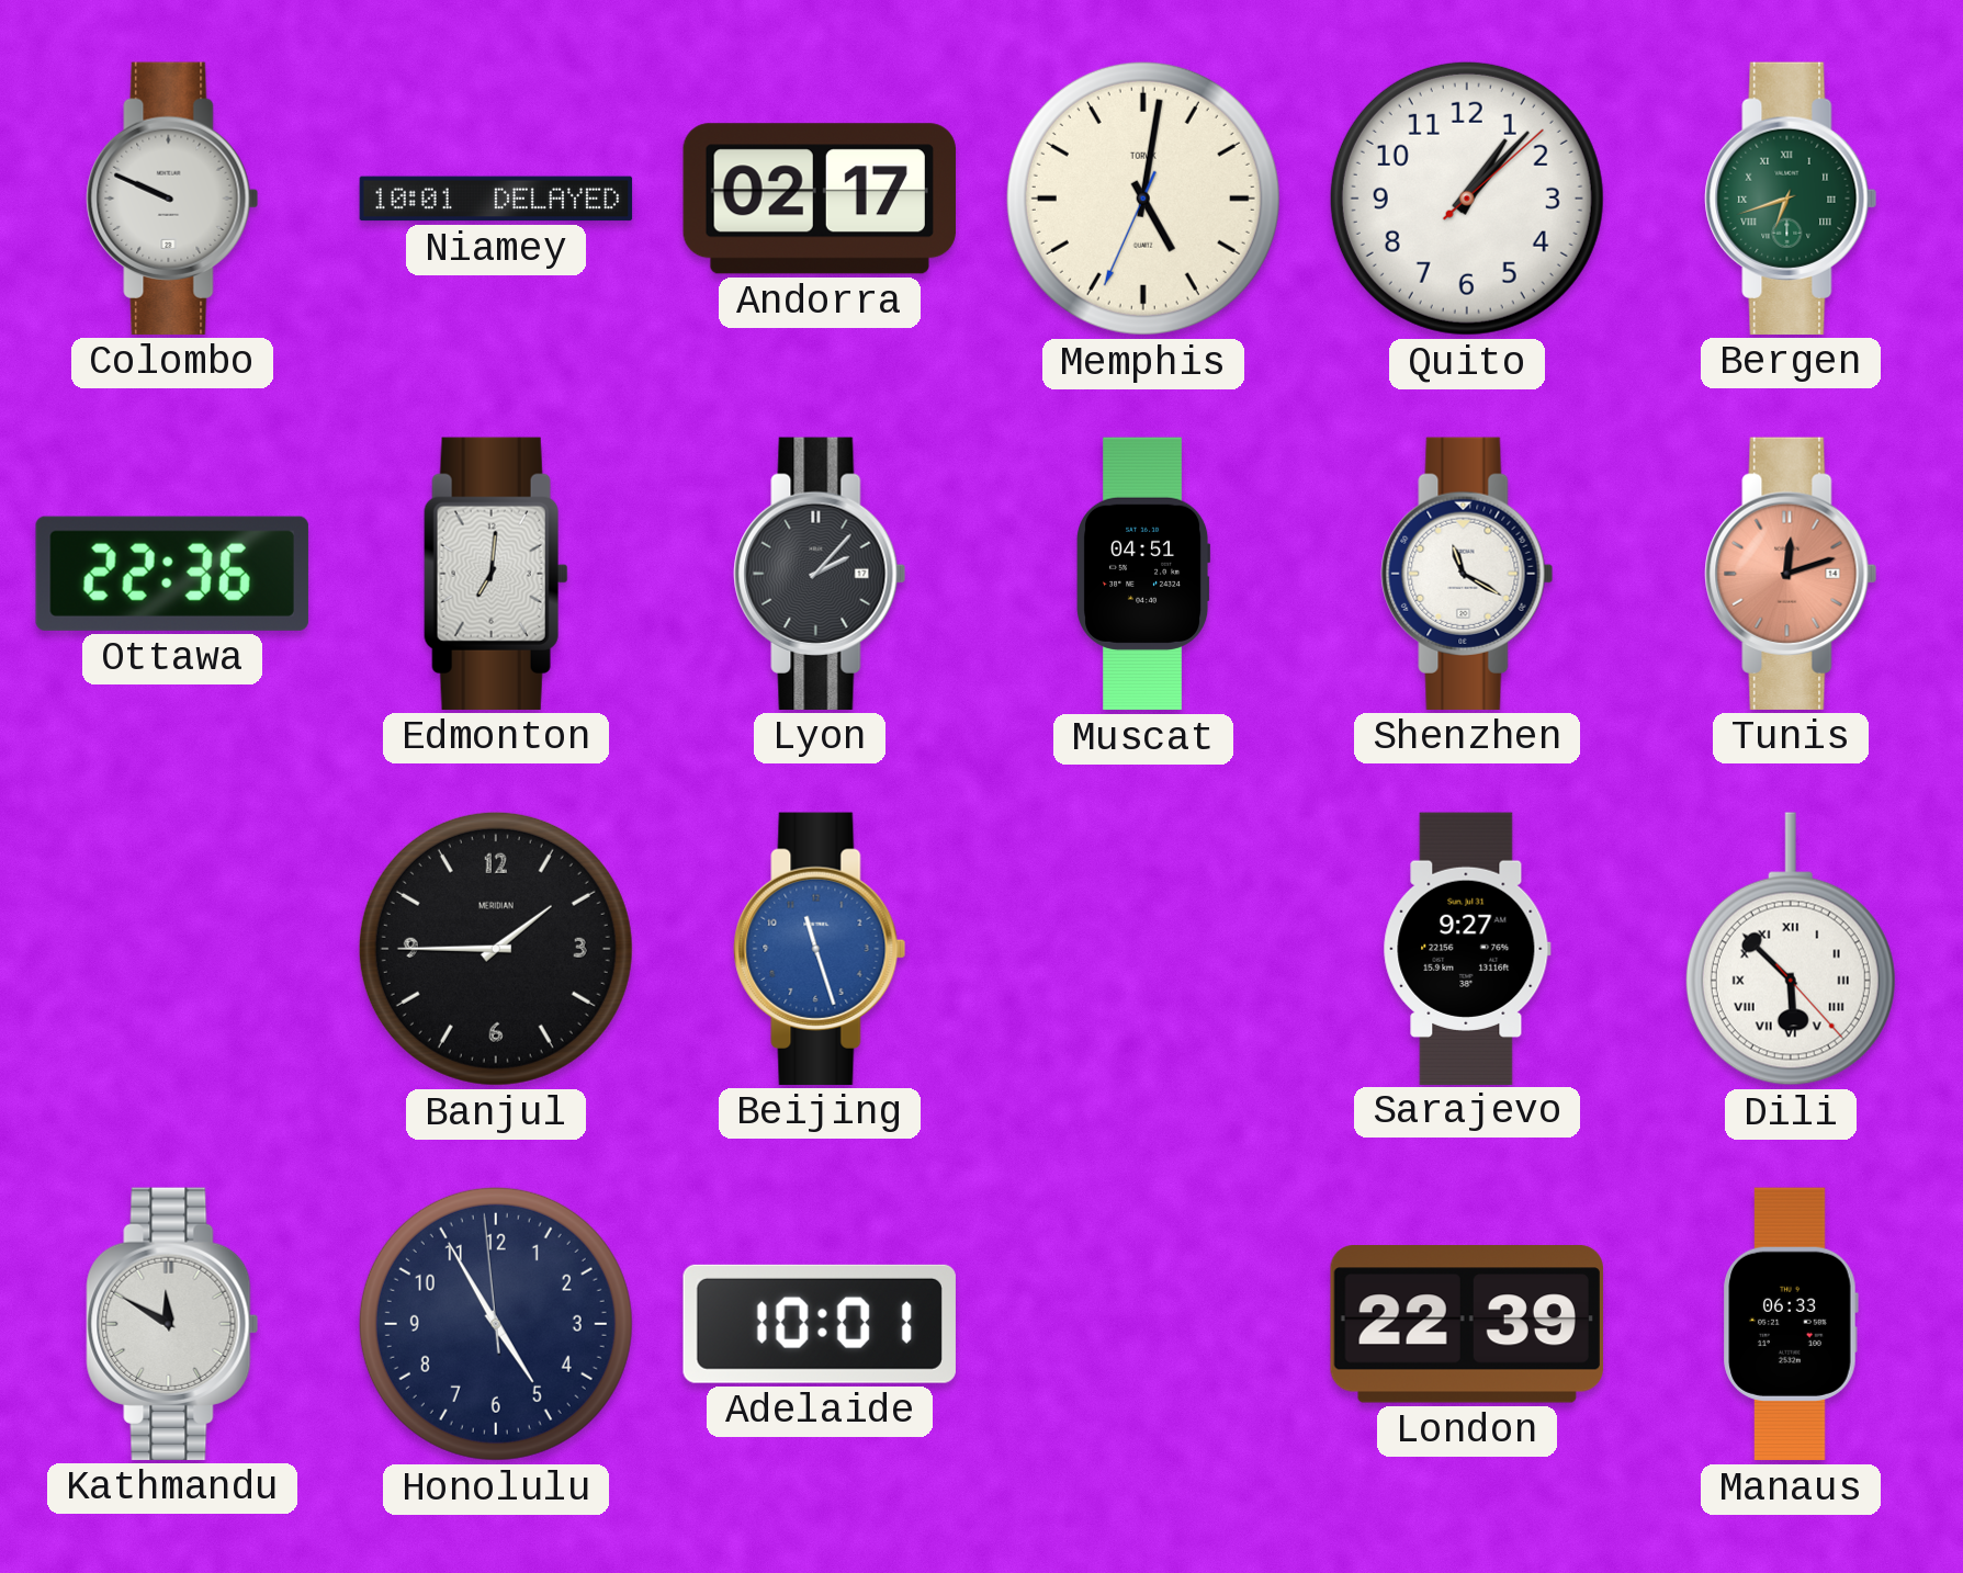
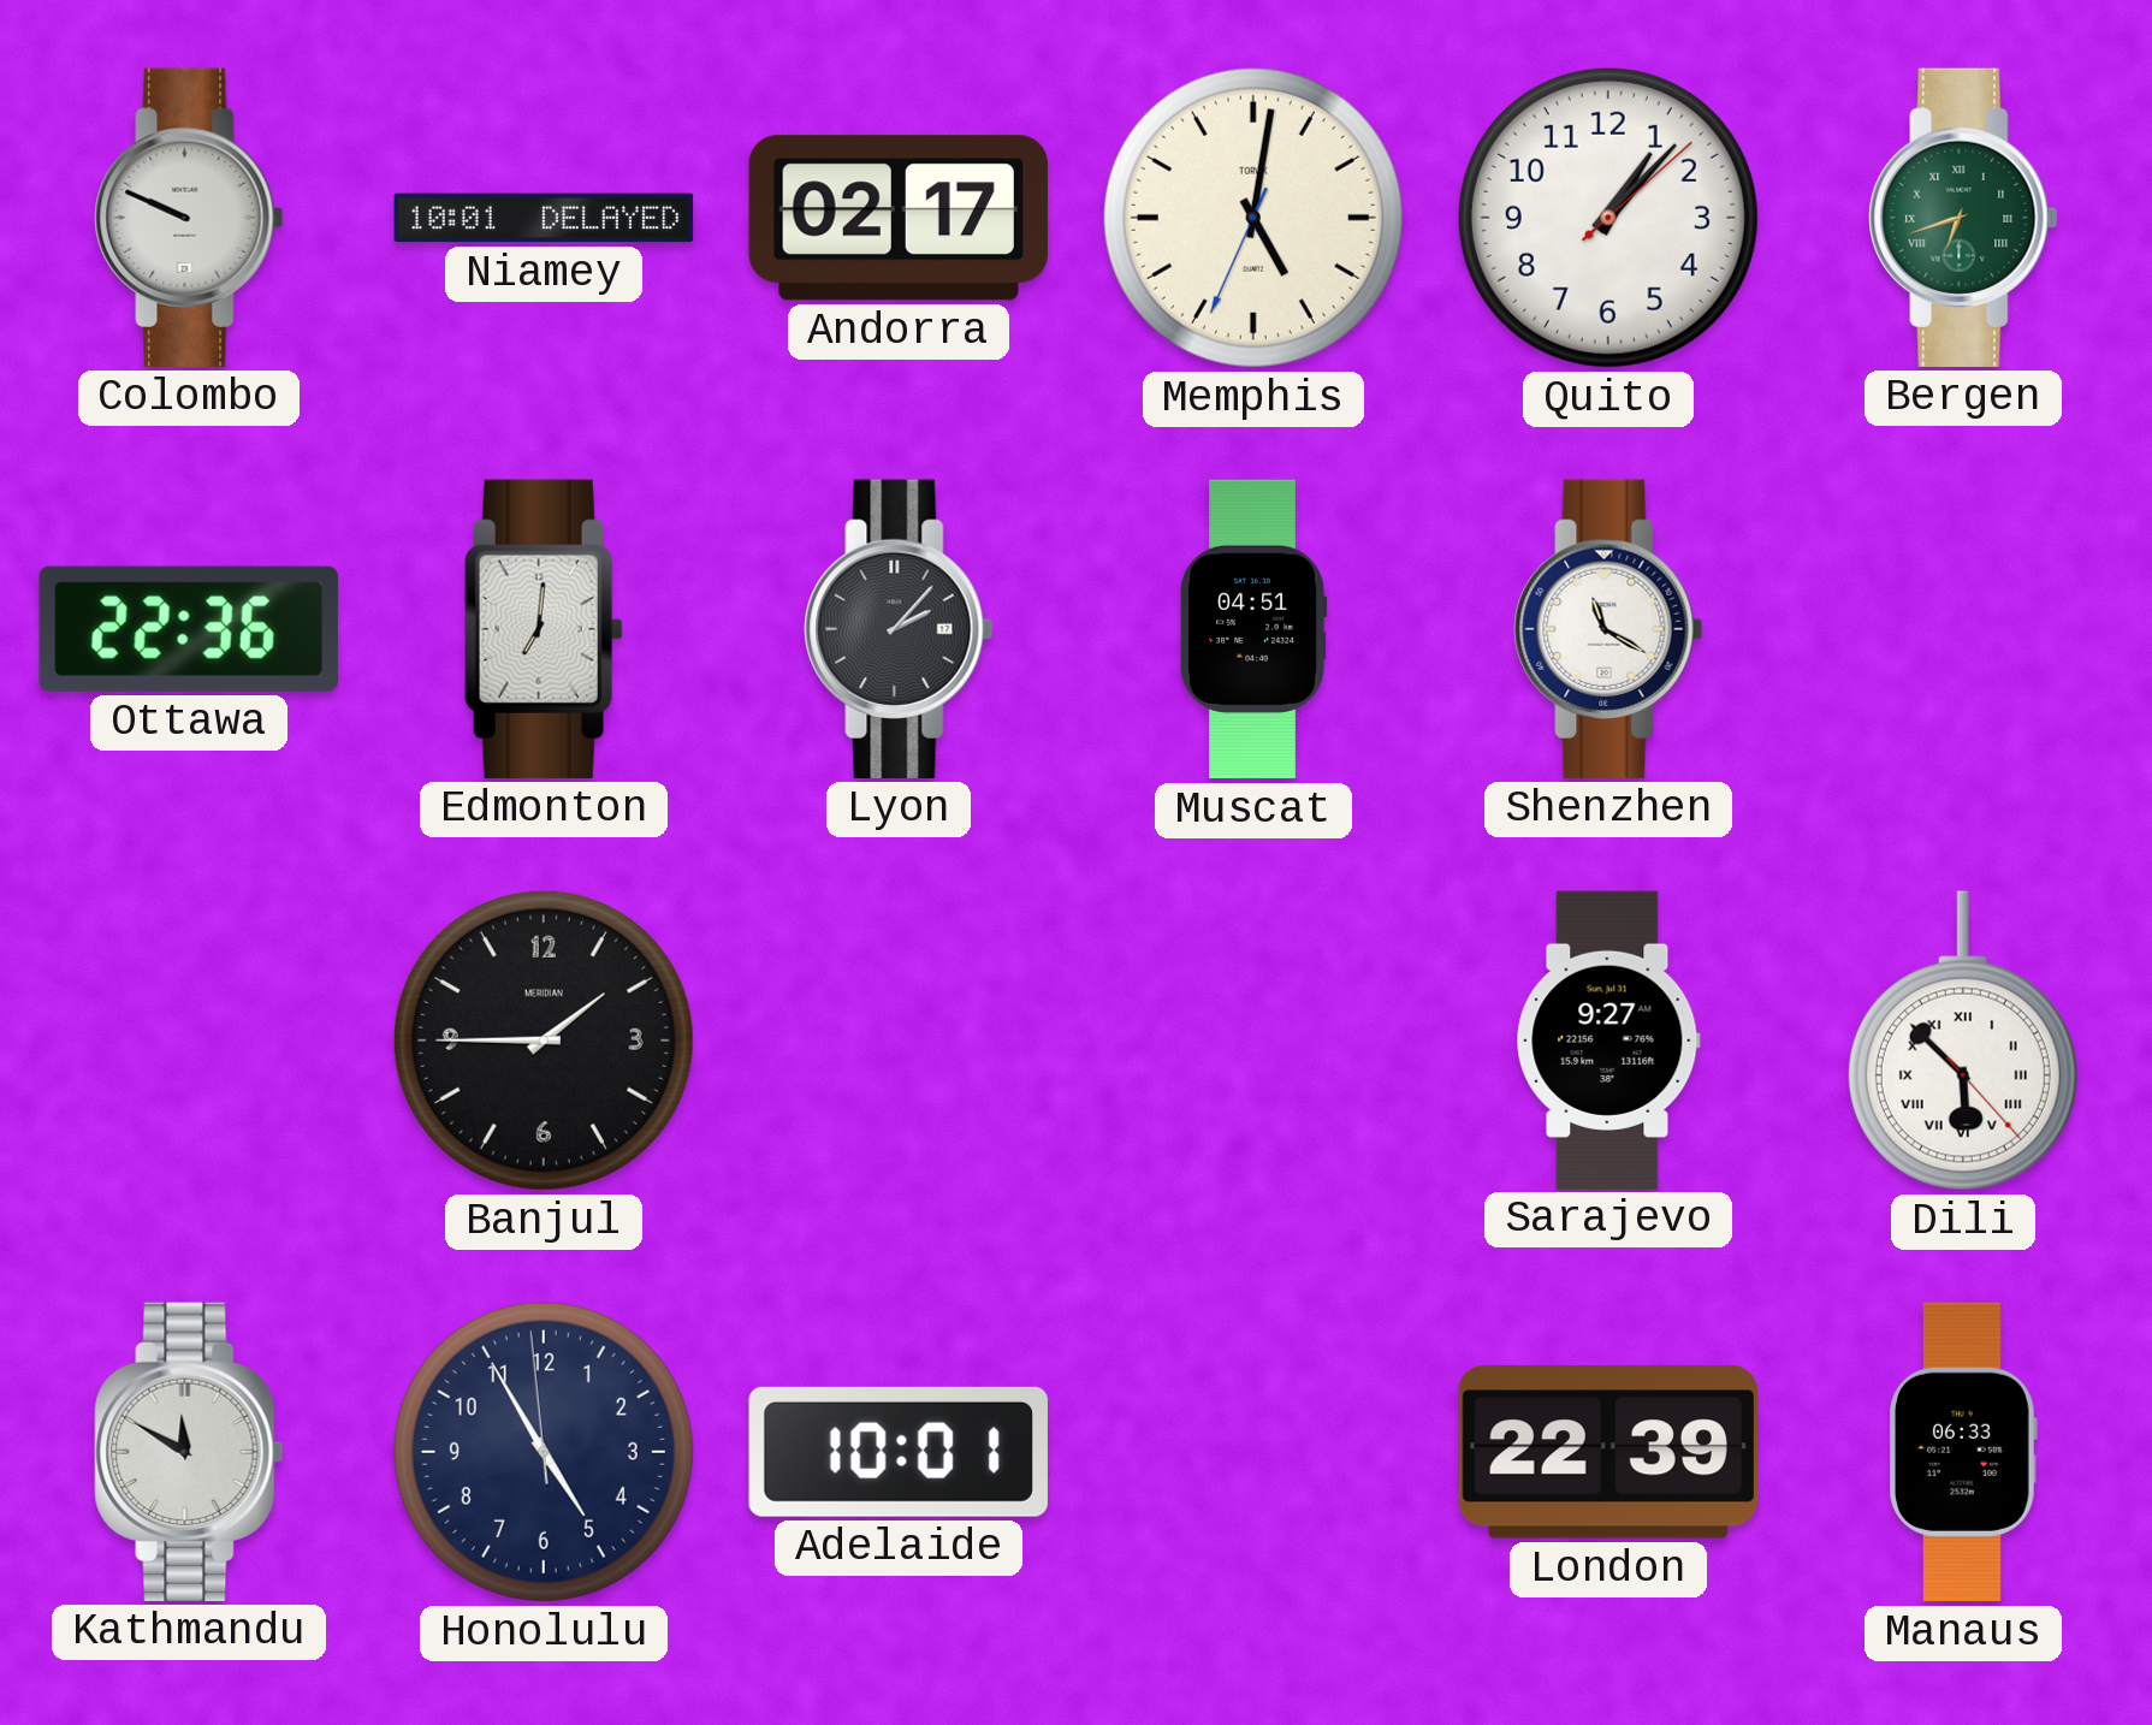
Tunis: 12:12 -> none (1791, 574)
Beijing: 11:27 -> none (820, 949)
